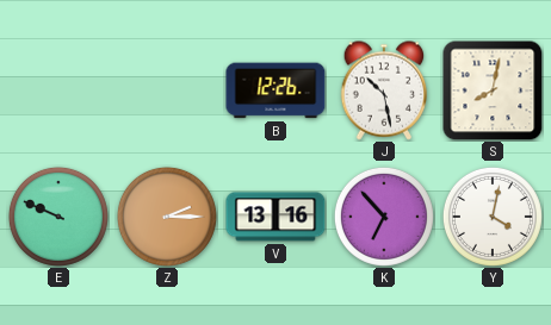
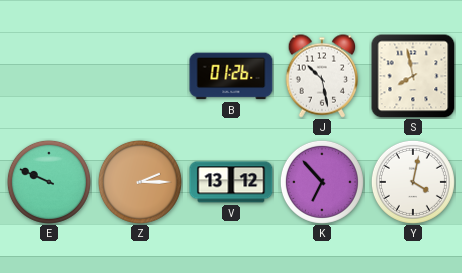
B: 12:26 -> 01:26 (231, 76)
S: 8:02 -> 7:58 (413, 76)
V: 13:16 -> 13:12 (231, 182)
